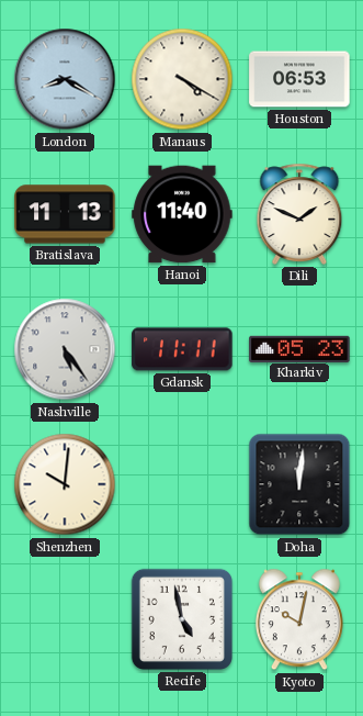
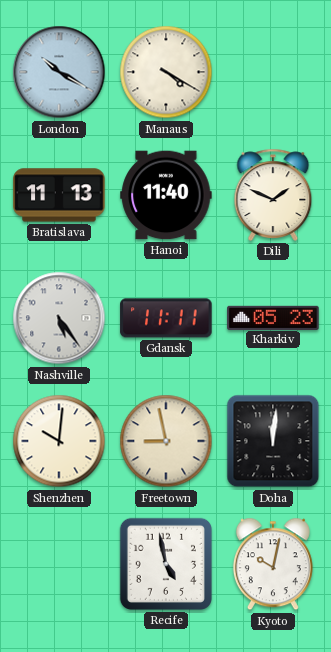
London: 8:20 -> 10:20 (59, 72)
Houston: 06:53 -> none (299, 79)
Freetown: none -> 8:58 (166, 441)
